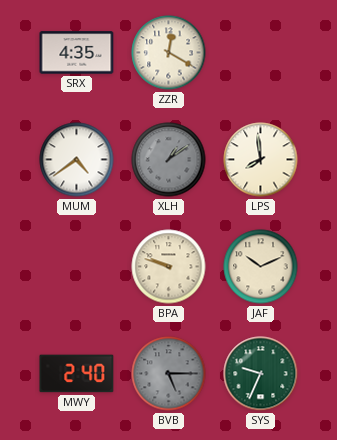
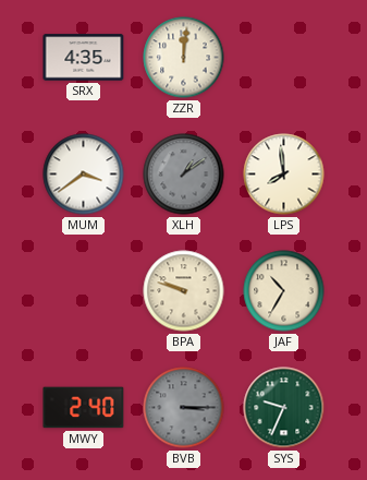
ZZR: 12:20 -> 12:01 (184, 58)
MUM: 4:39 -> 3:39 (84, 175)
JAF: 10:11 -> 10:35 (284, 291)
BVB: 5:15 -> 3:15 (184, 408)
